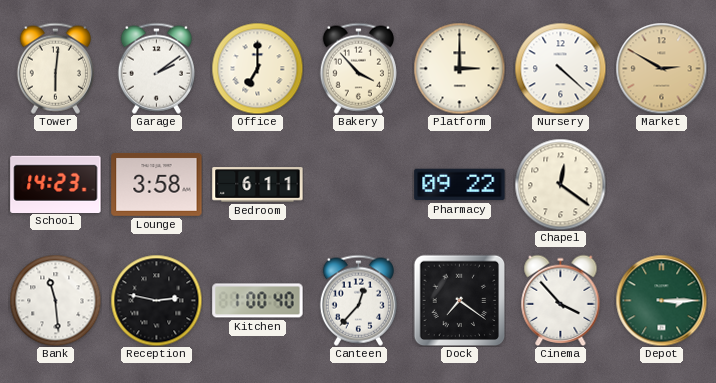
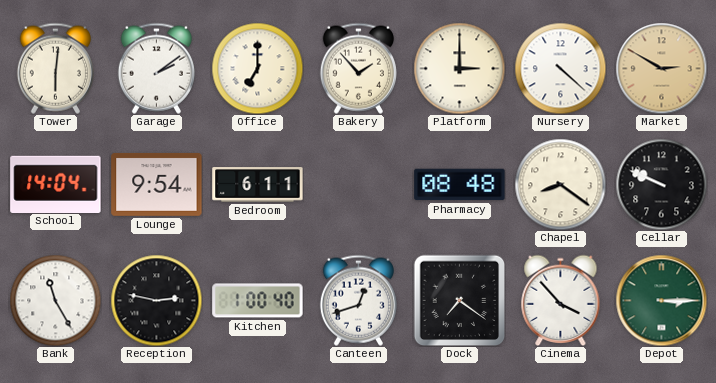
Bakery: 3:53 -> 1:53 (358, 68)
School: 14:23 -> 14:04 (56, 184)
Lounge: 3:58 -> 9:54 (157, 184)
Pharmacy: 09:22 -> 08:48 (460, 185)
Chapel: 12:21 -> 8:21 (560, 184)
Cellar: none -> 9:49 (661, 184)
Bank: 11:29 -> 11:25 (55, 300)
Canteen: 12:37 -> 12:42 (358, 300)
